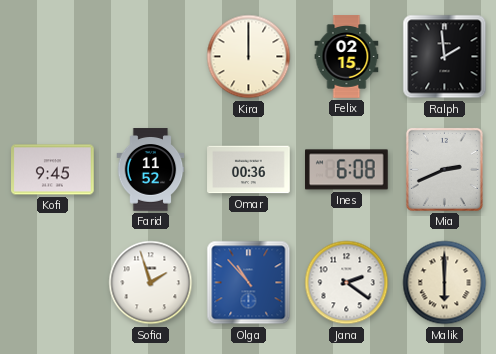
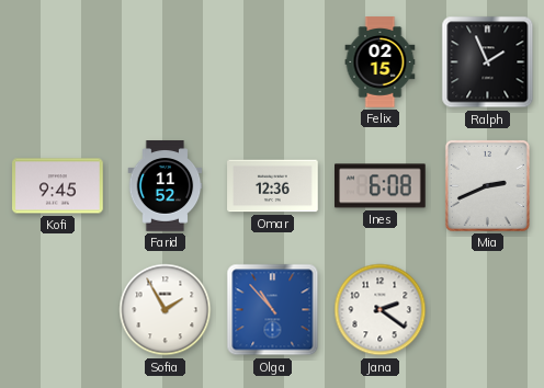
Kira: 12:00 -> none (249, 57)
Ralph: 1:59 -> 1:56 (488, 62)
Omar: 00:36 -> 12:36 (273, 186)
Sofia: 1:57 -> 1:55 (166, 310)
Malik: 6:00 -> none (445, 283)
